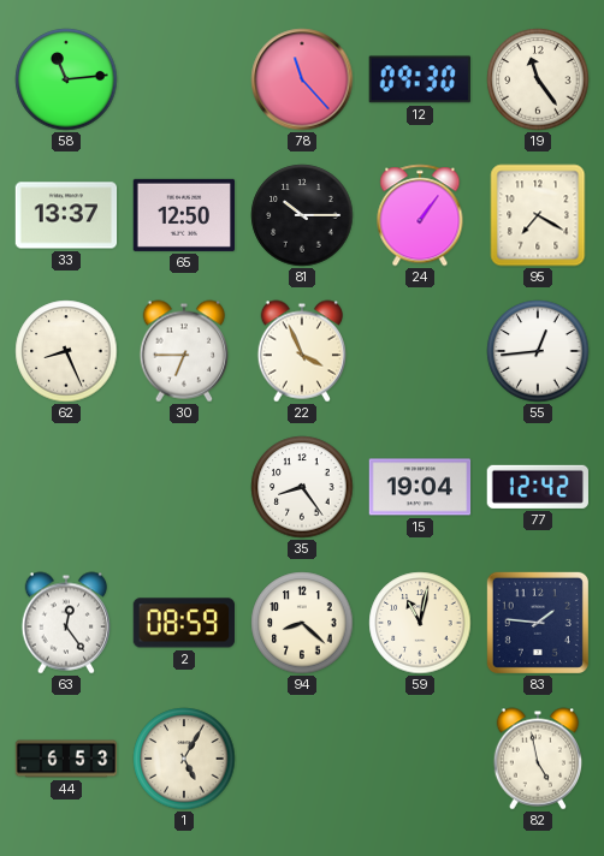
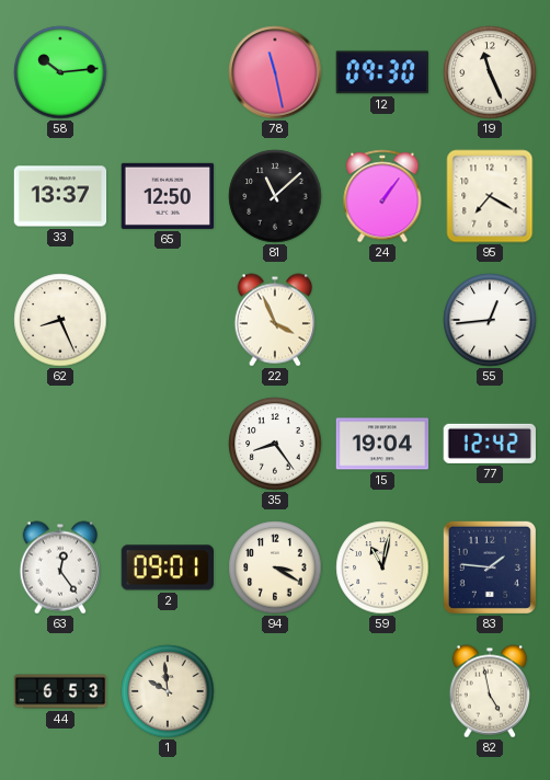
58: 11:14 -> 10:14 (60, 72)
78: 11:23 -> 11:28 (275, 72)
19: 11:24 -> 11:26 (490, 72)
81: 10:15 -> 11:08 (275, 196)
30: 6:45 -> none (183, 351)
2: 08:59 -> 09:01 (167, 567)
94: 8:22 -> 3:20 (275, 567)
1: 5:05 -> 9:59 (168, 691)
